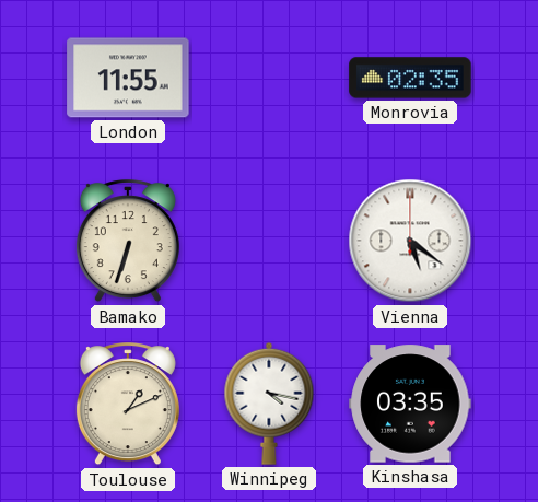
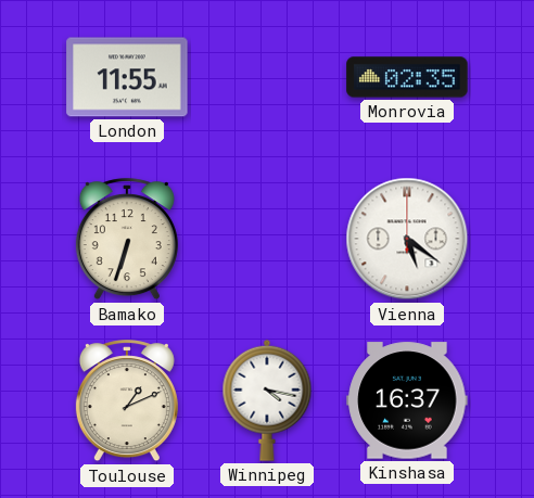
Kinshasa: 03:35 -> 16:37 (407, 400)
